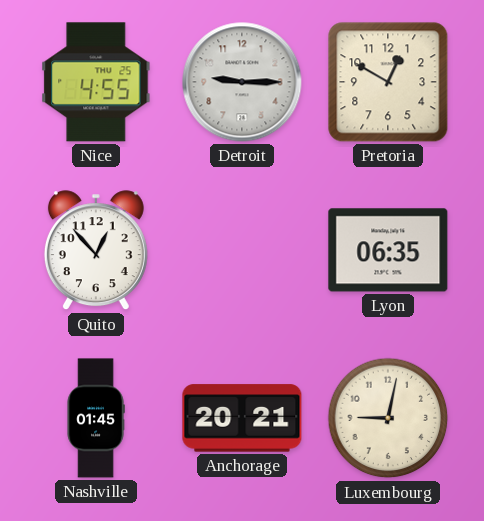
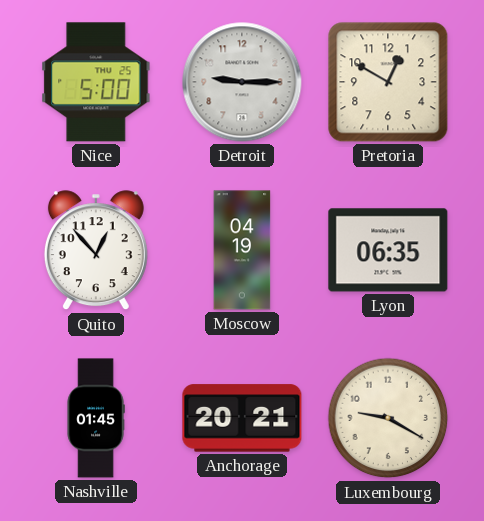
Nice: 4:55 -> 5:00 (96, 82)
Moscow: none -> 04:19 (242, 250)
Luxembourg: 9:02 -> 9:20 (388, 418)
